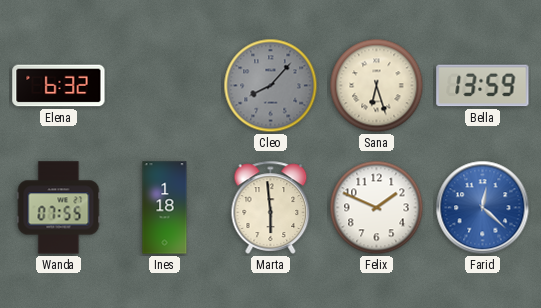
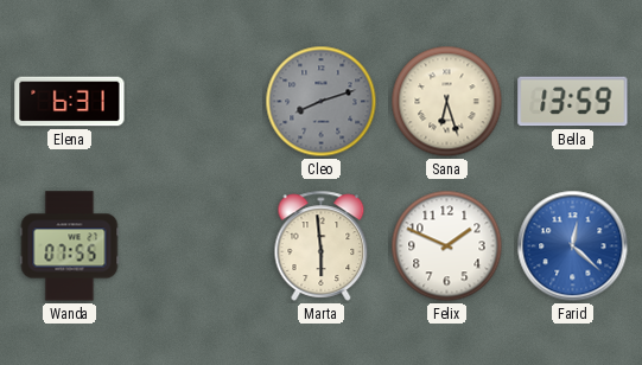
Elena: 6:32 -> 6:31 (70, 102)
Cleo: 8:07 -> 8:12 (322, 102)
Ines: 1:18 -> none (165, 208)
